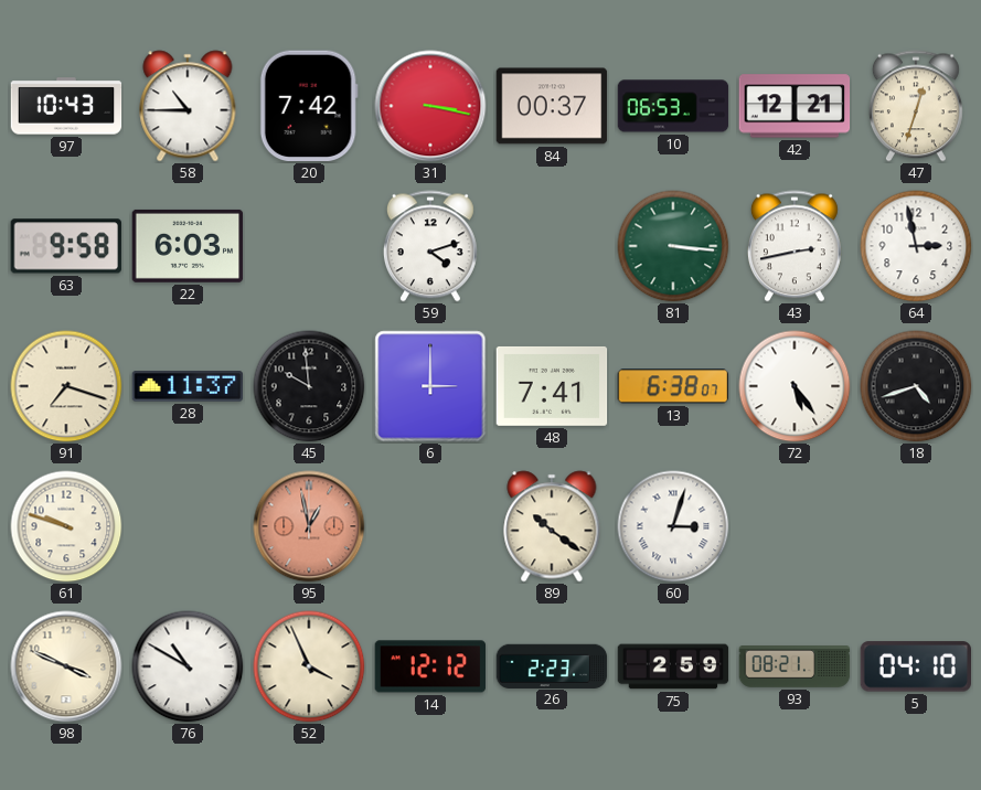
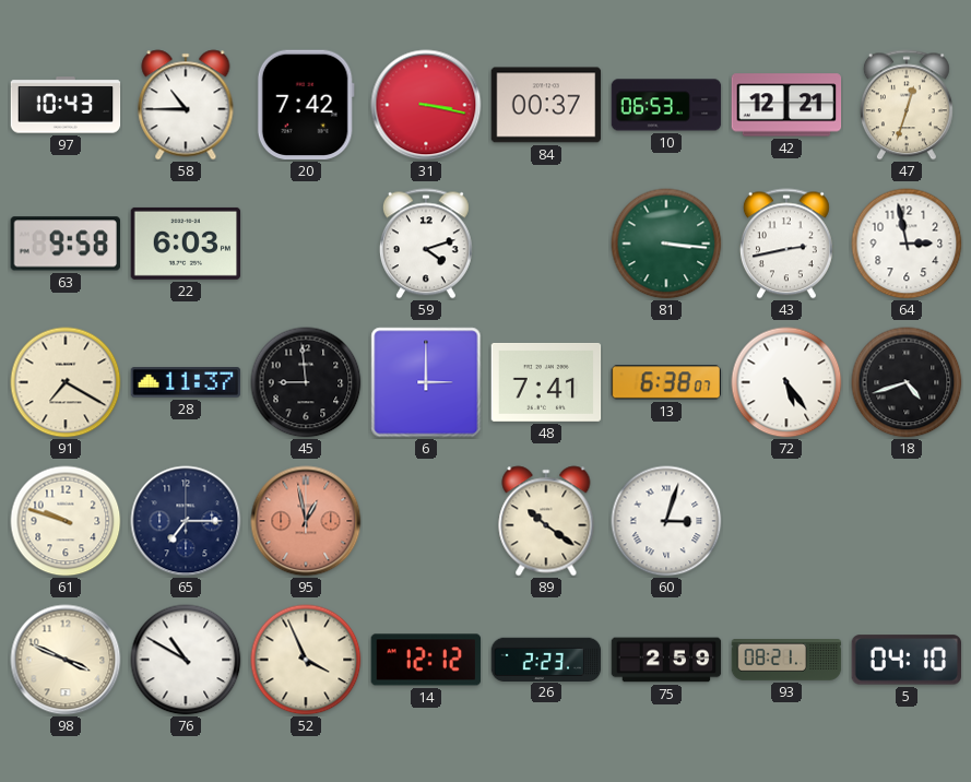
91: 7:18 -> 7:20 (66, 382)
45: 9:59 -> 8:59 (306, 382)
65: none -> 7:15 (186, 521)
